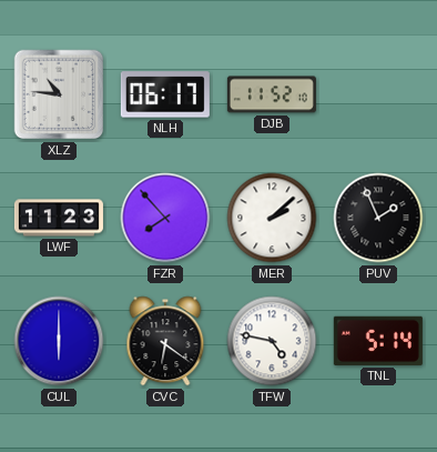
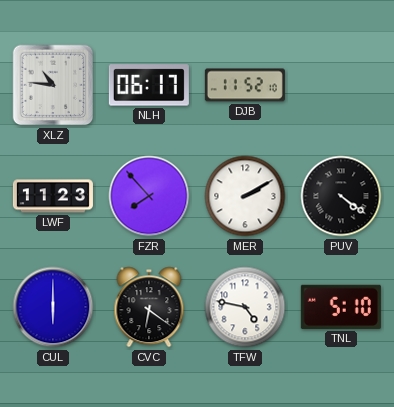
MER: 2:08 -> 2:10 (245, 196)
PUV: 1:56 -> 4:21 (341, 196)
TNL: 5:14 -> 5:10 (341, 307)
